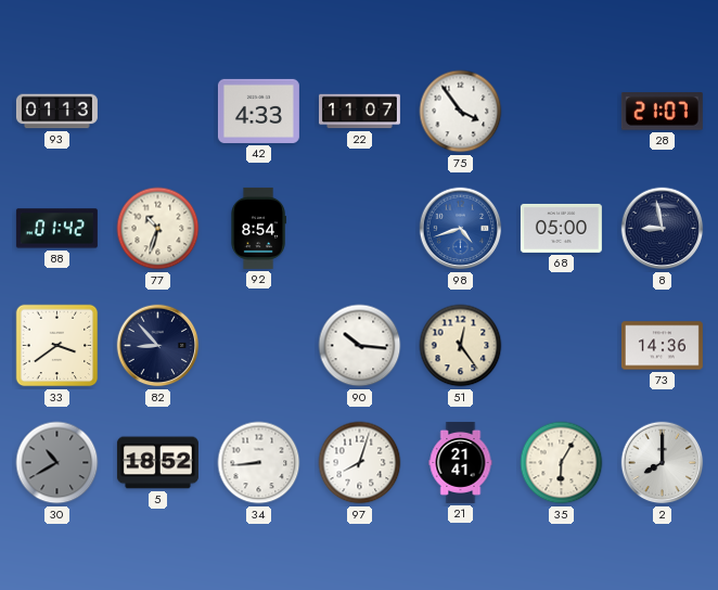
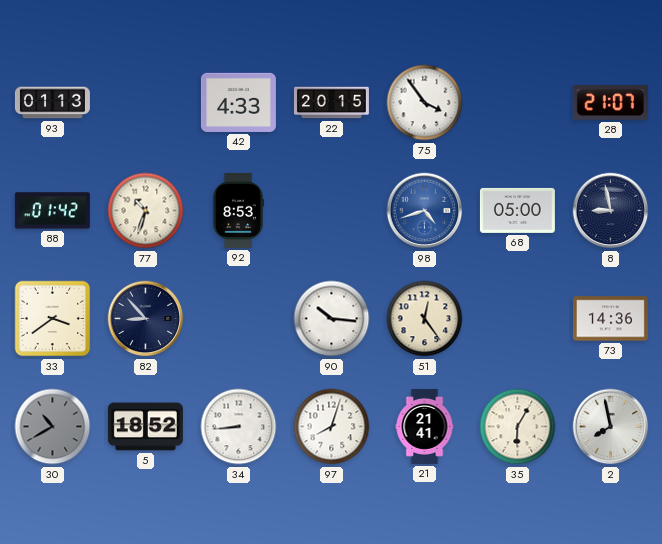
22: 11:07 -> 20:15 (331, 103)
92: 8:54 -> 8:53 (238, 210)
2: 8:00 -> 7:58 (611, 427)
